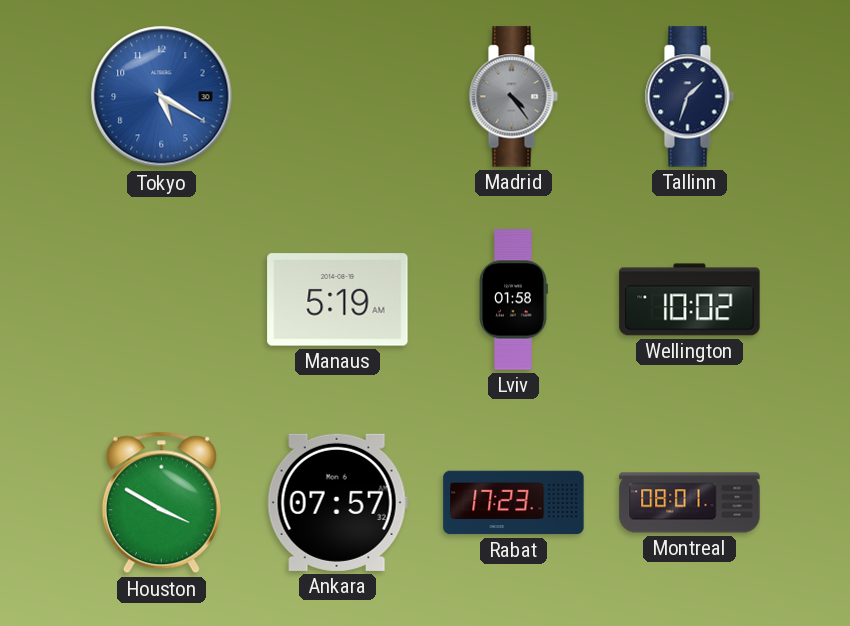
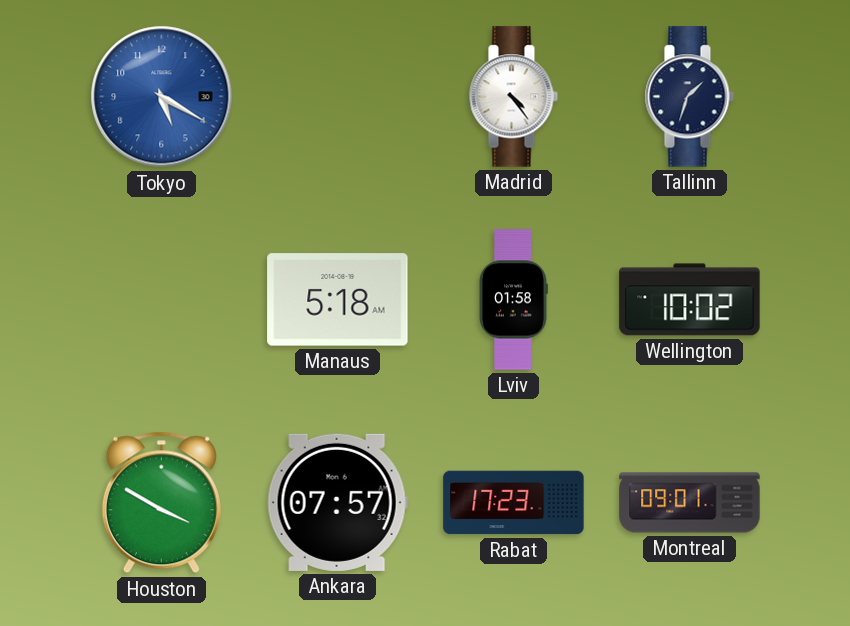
Madrid dial: grey -> white (513, 97)
Manaus: 5:19 -> 5:18 (338, 300)
Montreal: 08:01 -> 09:01 (690, 503)
